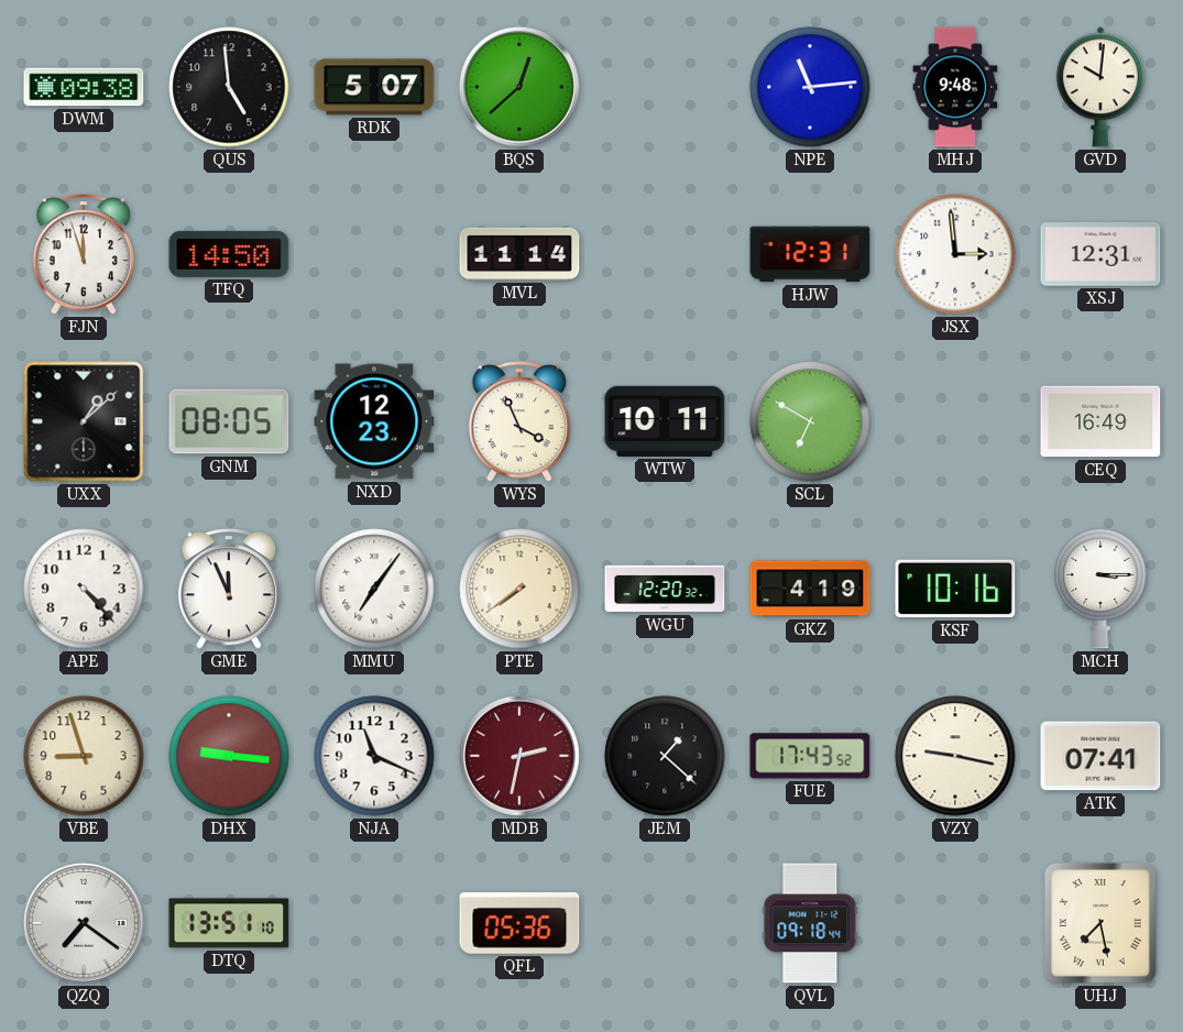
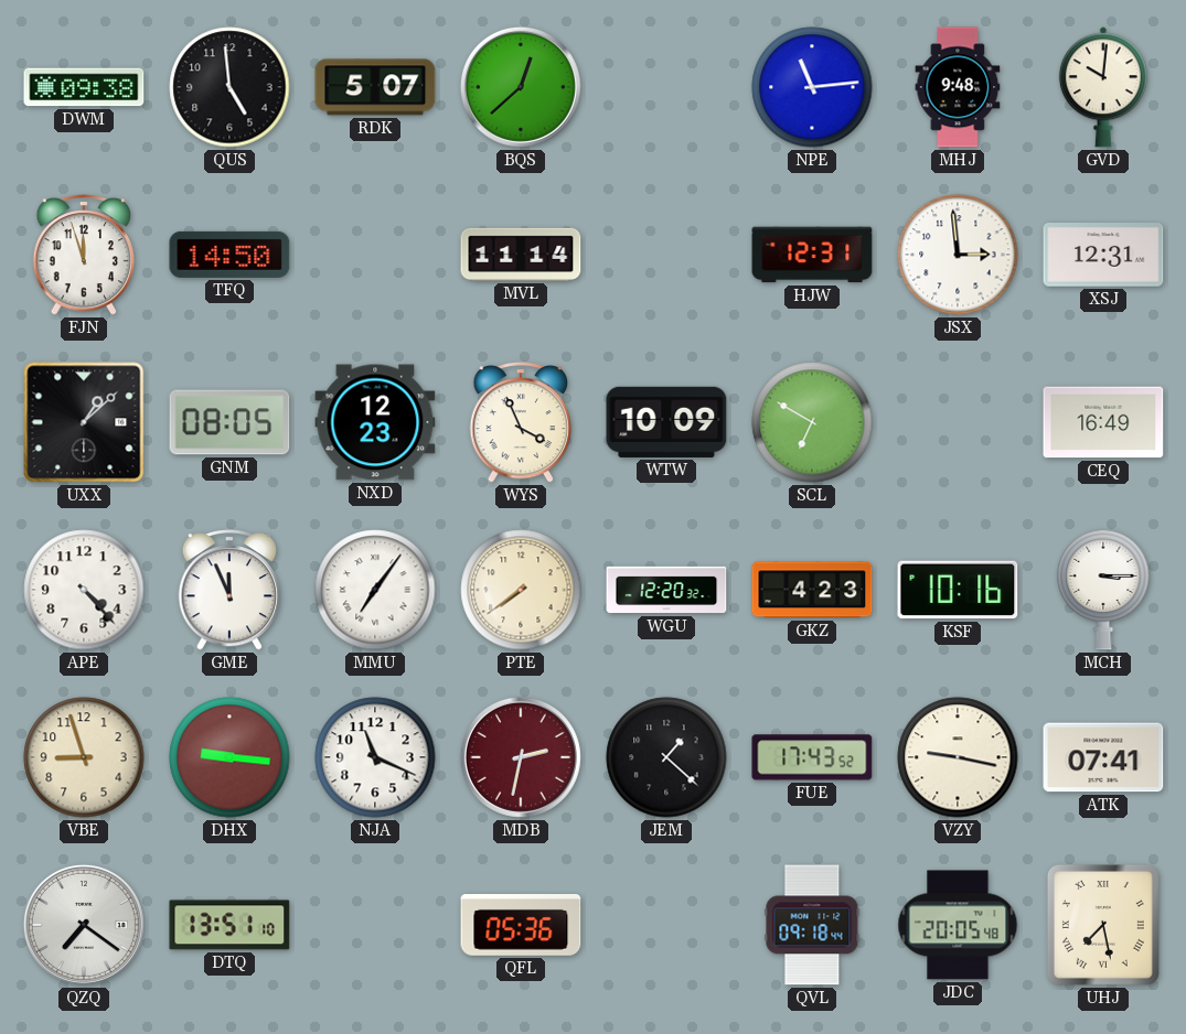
WTW: 10:11 -> 10:09 (666, 422)
GKZ: 4:19 -> 4:23 (812, 590)
JDC: none -> 20:05 (958, 925)
